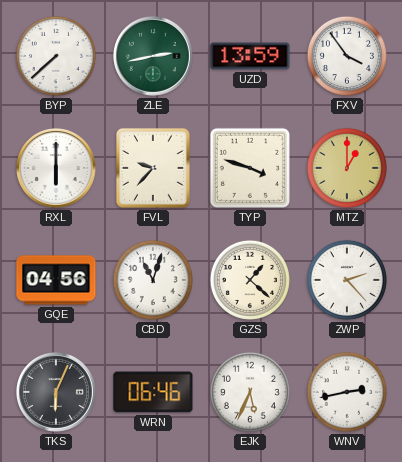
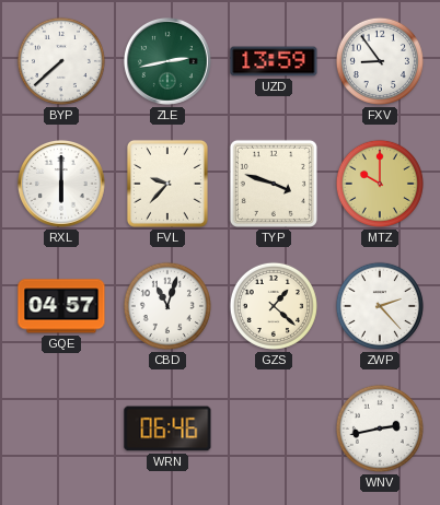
FXV: 3:54 -> 8:54 (380, 61)
MTZ: 1:00 -> 10:00 (380, 184)
GQE: 04:56 -> 04:57 (61, 306)
TKS: 6:04 -> none (56, 392)
EJK: 5:34 -> none (250, 392)
